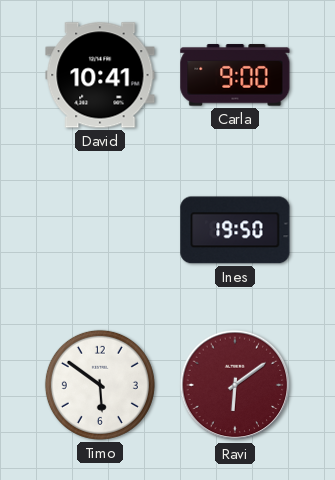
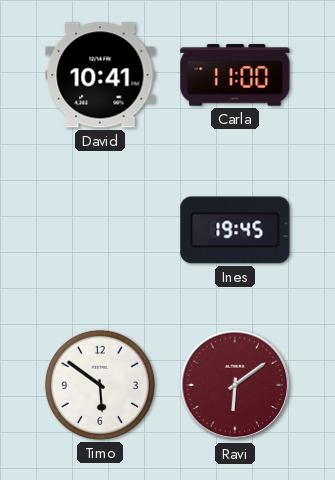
Carla: 9:00 -> 11:00 (235, 75)
Ines: 19:50 -> 19:45 (235, 230)
